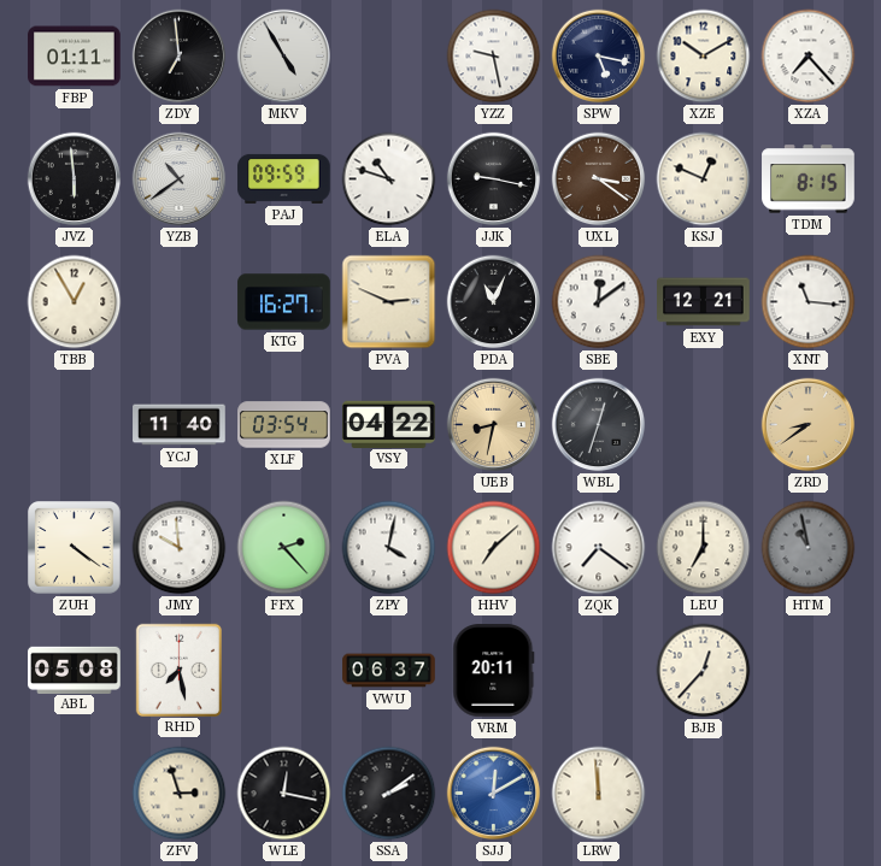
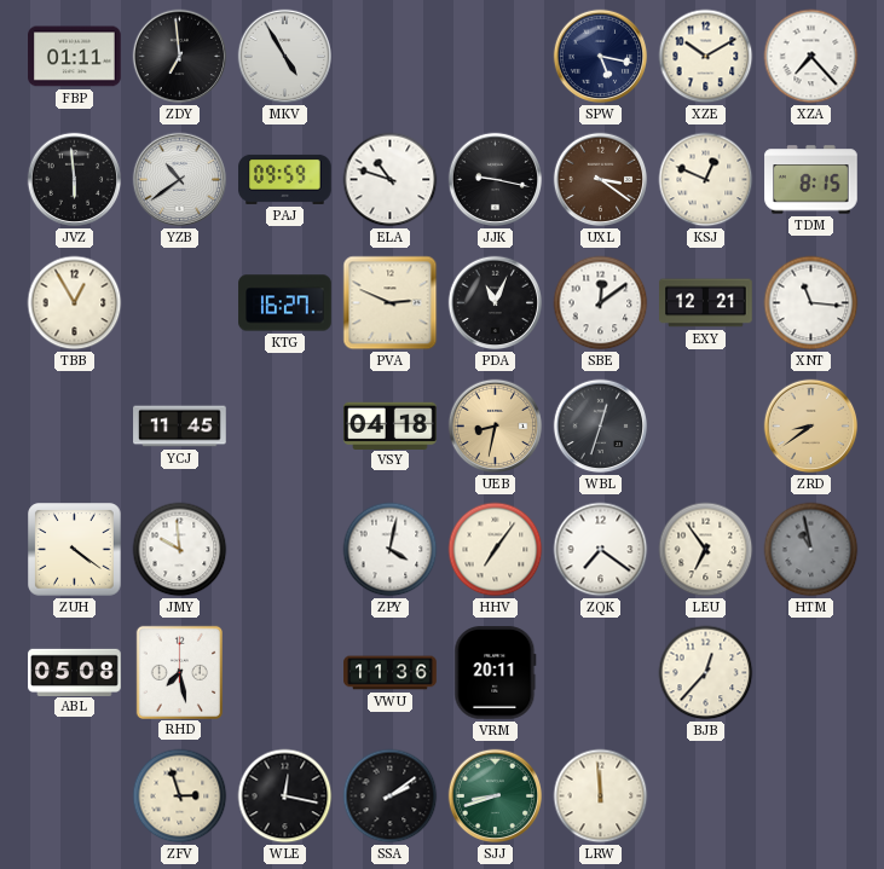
YZZ: 9:28 -> none (494, 57)
YCJ: 11:40 -> 11:45 (180, 427)
XLF: 03:54 -> none (284, 425)
VSY: 04:22 -> 04:18 (391, 425)
FFX: 2:23 -> none (284, 548)
HHV: 7:08 -> 7:06 (496, 550)
LEU: 7:00 -> 6:54 (706, 550)
VWU: 06:37 -> 11:36 (391, 673)
SJJ: 12:10 -> 8:42 (496, 796)
SJJ dial: blue -> green (496, 796)
